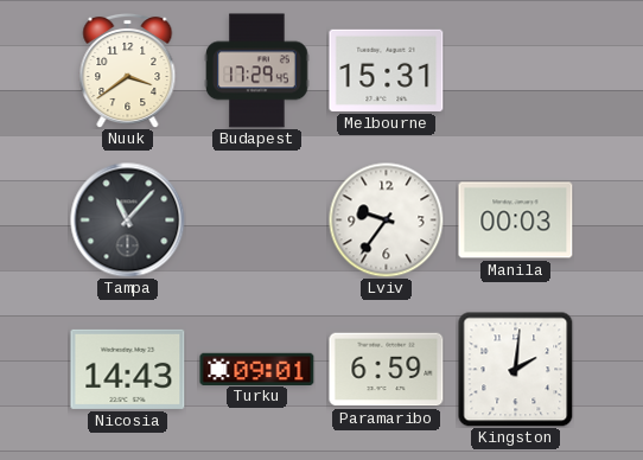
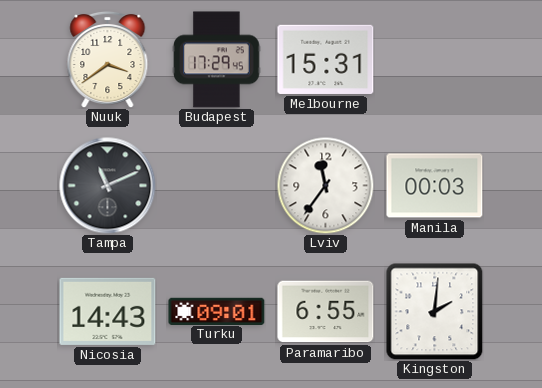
Tampa: 11:07 -> 11:11 (108, 186)
Lviv: 9:36 -> 11:36 (325, 185)
Paramaribo: 6:59 -> 6:55 (326, 312)
